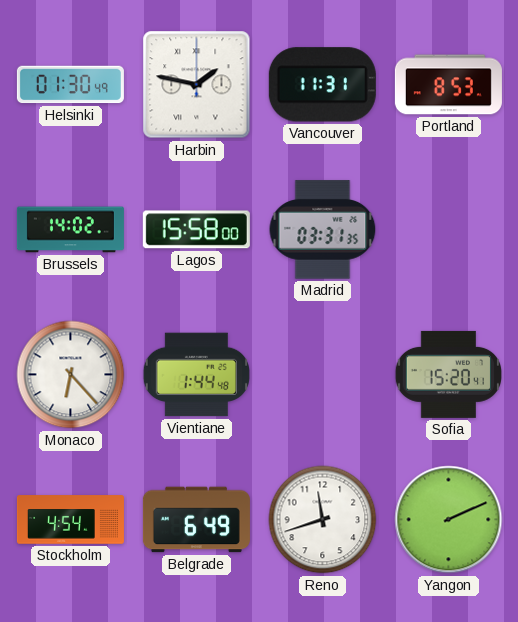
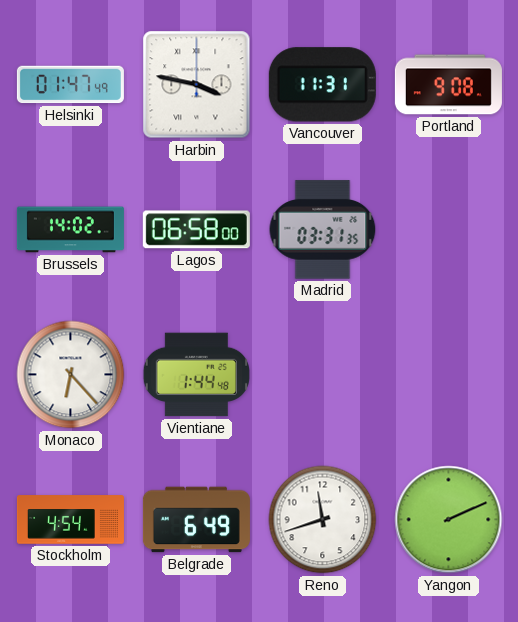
Helsinki: 01:30 -> 01:47 (70, 85)
Harbin: 1:47 -> 3:47 (197, 85)
Portland: 8:53 -> 9:08 (448, 85)
Lagos: 15:58 -> 06:58 (196, 230)
Sofia: 15:20 -> none (448, 374)
